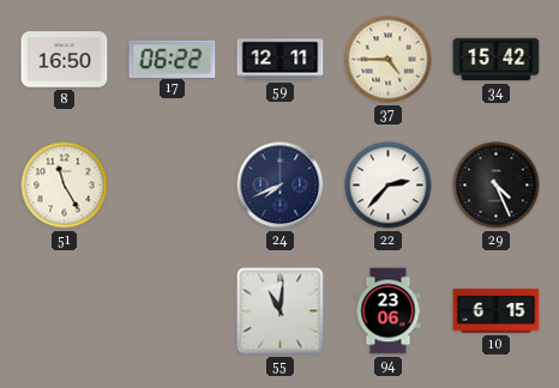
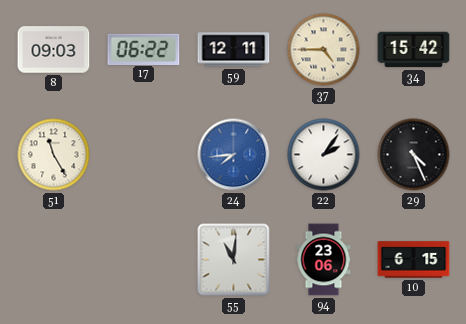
8: 16:50 -> 09:03 (54, 50)
24: 7:41 -> 7:44 (234, 155)
24 dial: navy -> blue (234, 155)
22: 2:37 -> 2:06 (324, 155)
